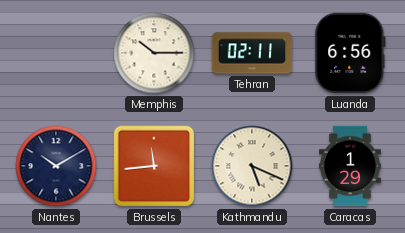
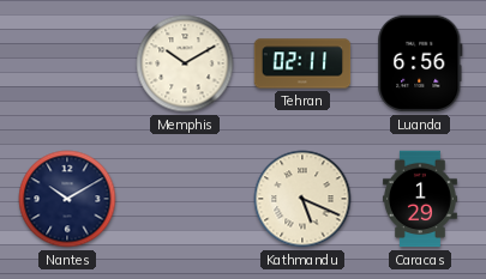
Memphis: 10:15 -> 10:10 (185, 63)
Brussels: 11:44 -> none (154, 166)
